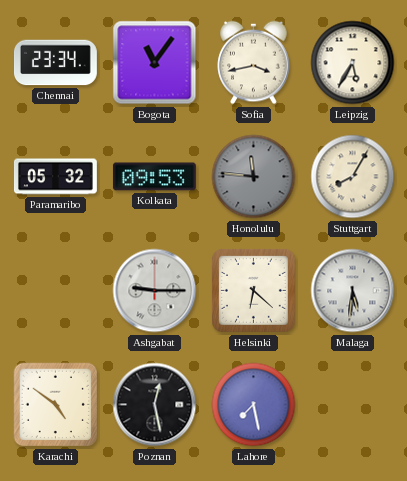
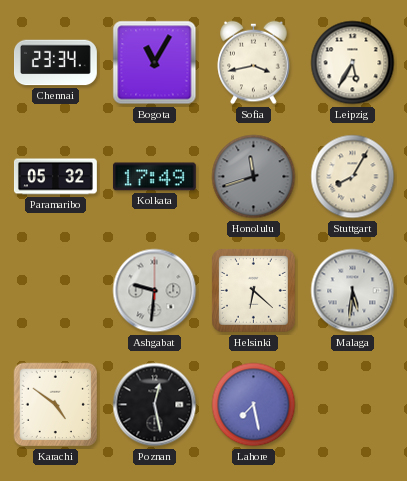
Bogota: 11:06 -> 11:05 (155, 63)
Kolkata: 09:53 -> 17:49 (154, 177)
Honolulu: 11:46 -> 11:42 (254, 177)
Ashgabat: 9:15 -> 9:31 (155, 291)
